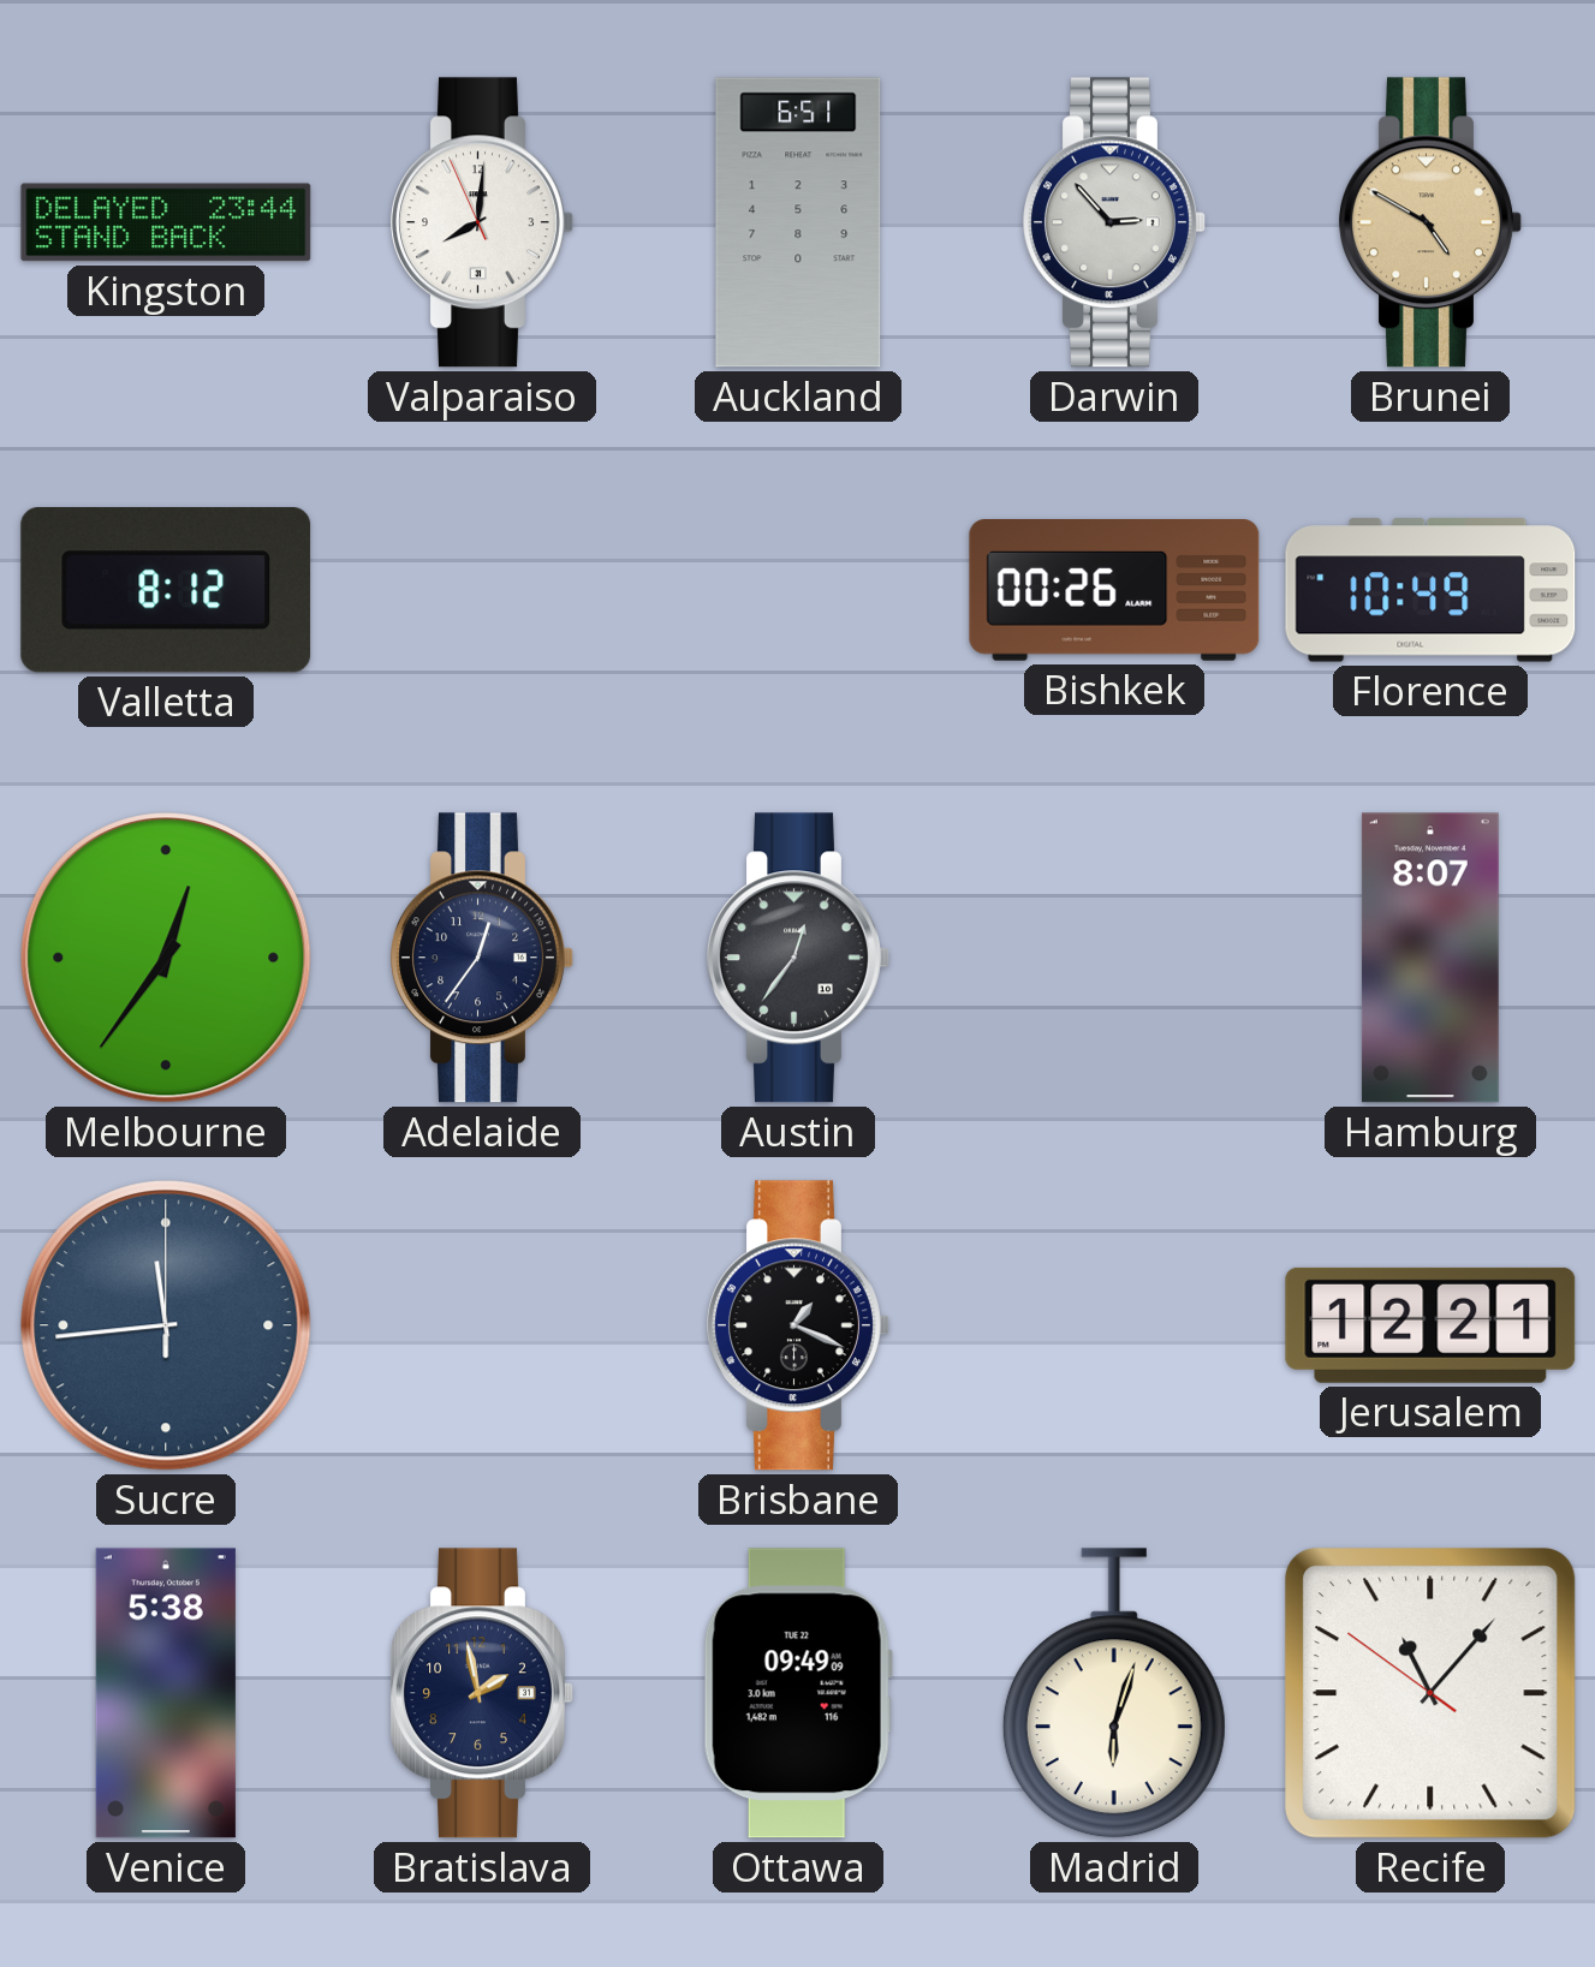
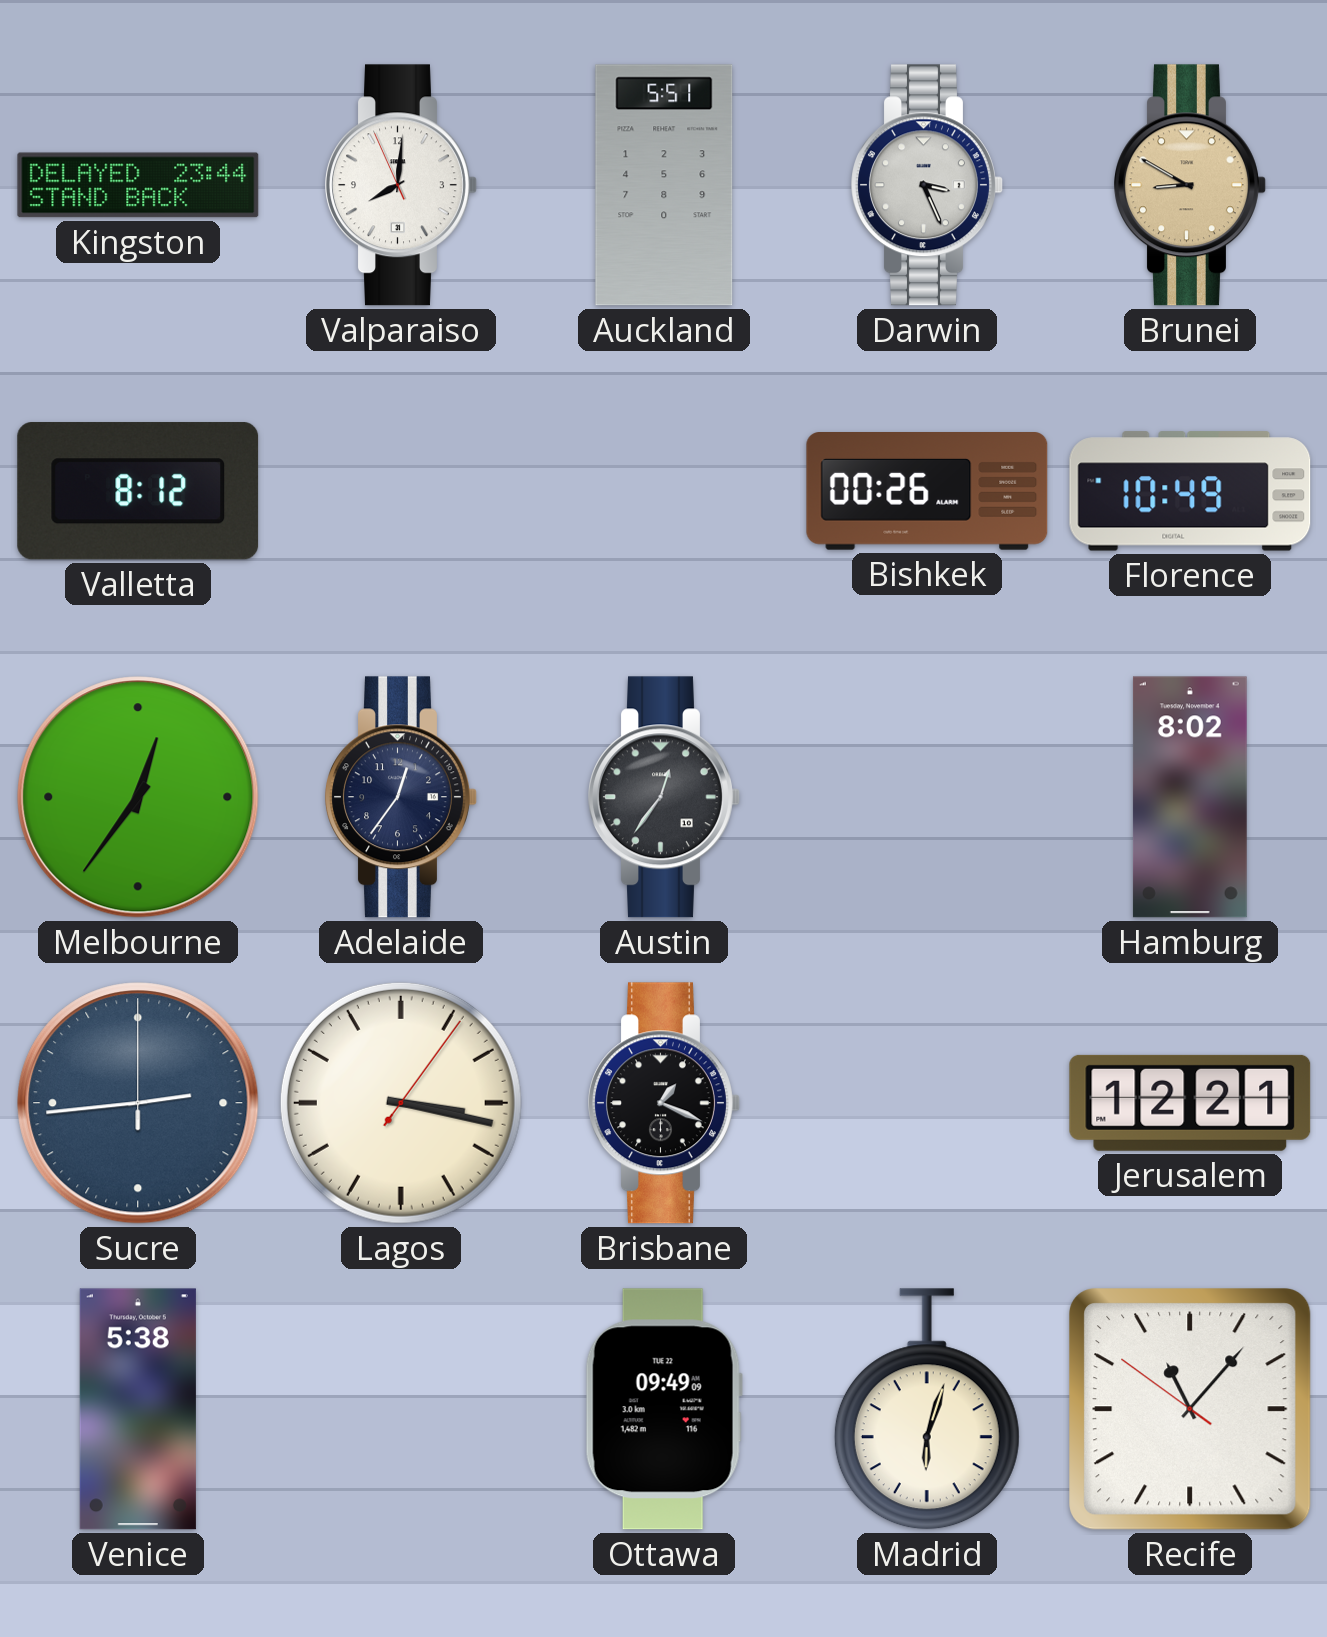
Auckland: 6:51 -> 5:51 (664, 185)
Darwin: 2:53 -> 3:26 (927, 185)
Brunei: 4:50 -> 8:50 (1190, 185)
Hamburg: 8:07 -> 8:02 (1190, 797)
Sucre: 11:44 -> 2:44 (138, 1103)
Lagos: none -> 3:17 (401, 1103)
Bratislava: 1:58 -> none (482, 1693)
